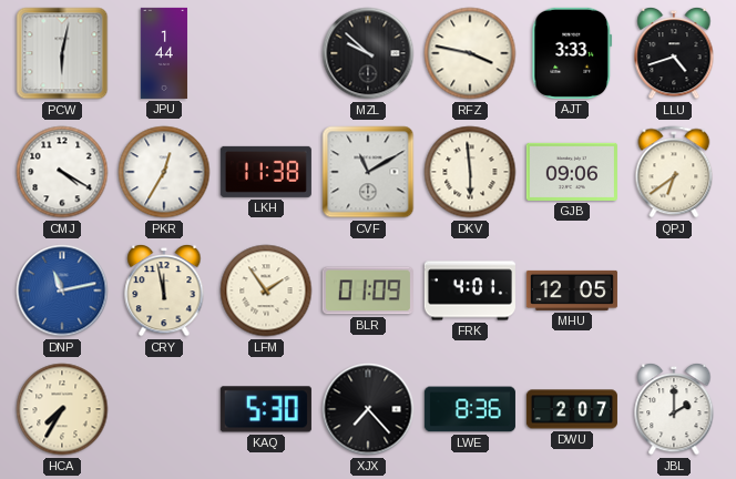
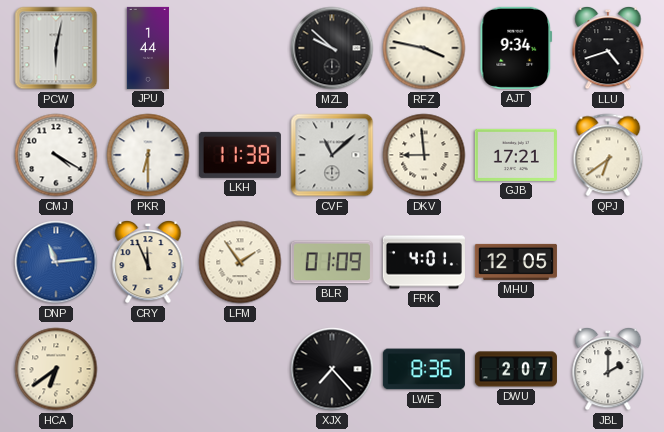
AJT: 3:33 -> 9:34 (516, 48)
PKR: 12:35 -> 6:30 (148, 155)
CVF: 11:10 -> 11:08 (332, 155)
DKV: 5:59 -> 8:59 (424, 155)
GJB: 09:06 -> 17:21 (516, 155)
DNP: 11:13 -> 11:14 (56, 262)
CRY: 11:58 -> 11:56 (148, 262)
HCA: 7:35 -> 6:39 (56, 369)
KAQ: 5:30 -> none (266, 409)
